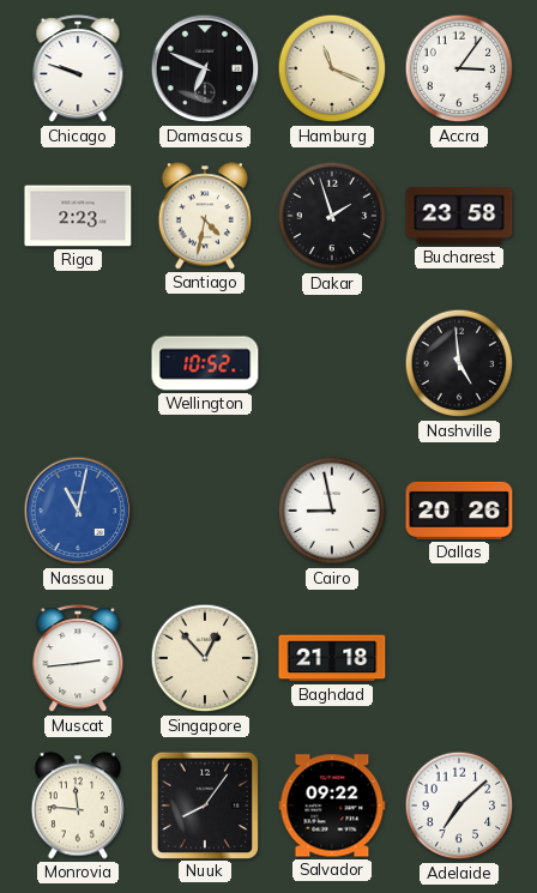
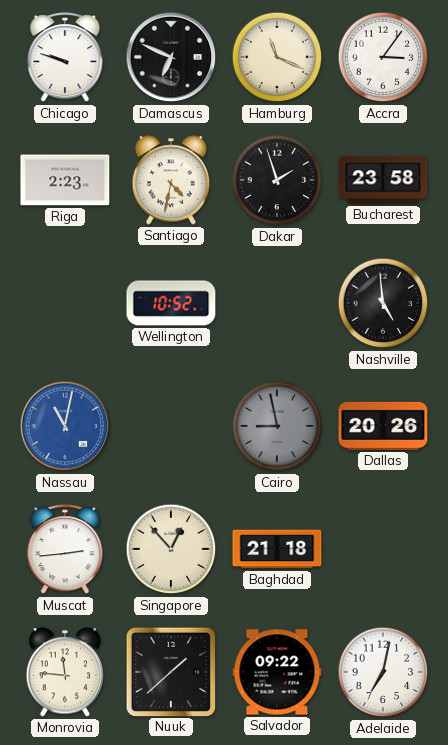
Cairo dial: white -> grey (277, 426)
Nuuk: 8:06 -> 1:38 (170, 671)
Adelaide: 7:08 -> 7:02 (383, 672)
